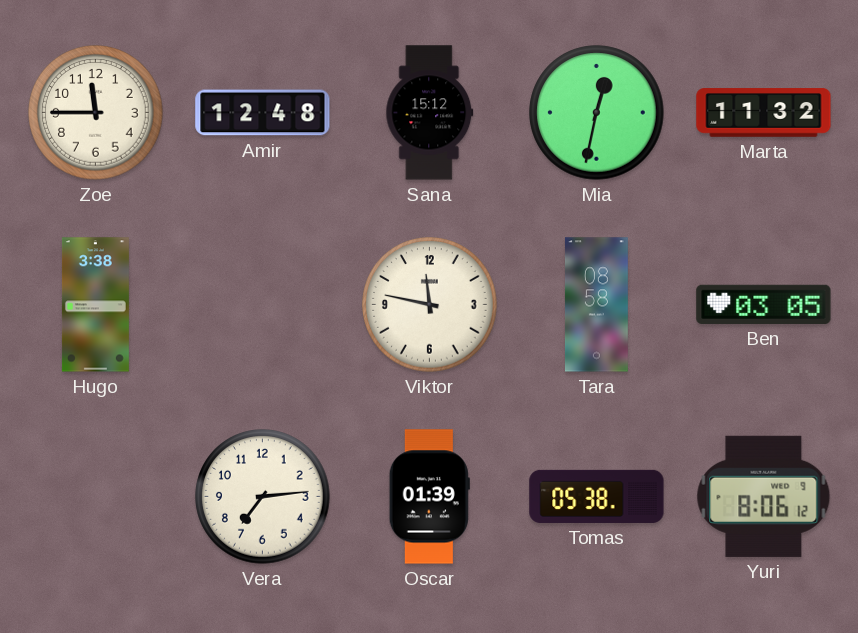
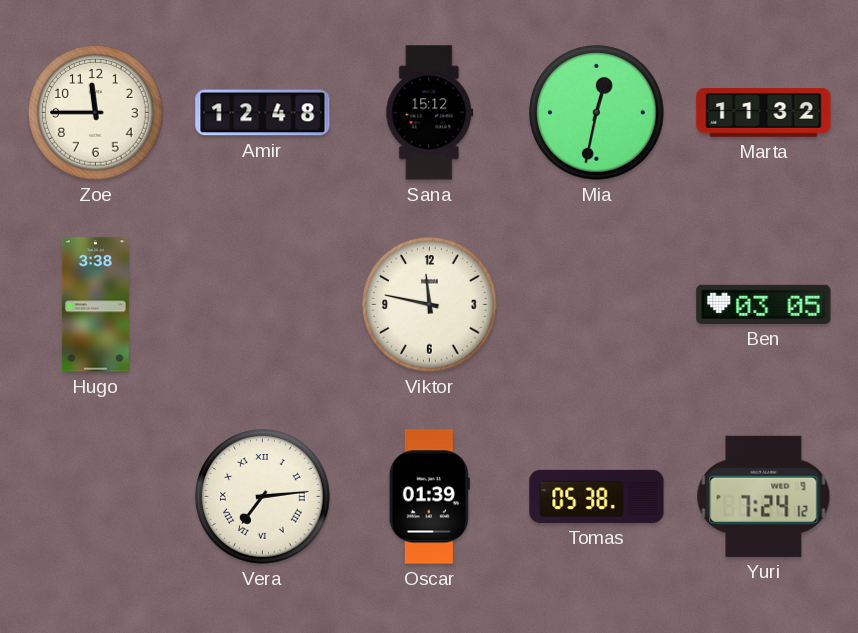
Tara: 08:58 -> none (596, 305)
Vera numerals: Arabic -> Roman (263, 497)
Yuri: 8:06 -> 7:24 (764, 496)
